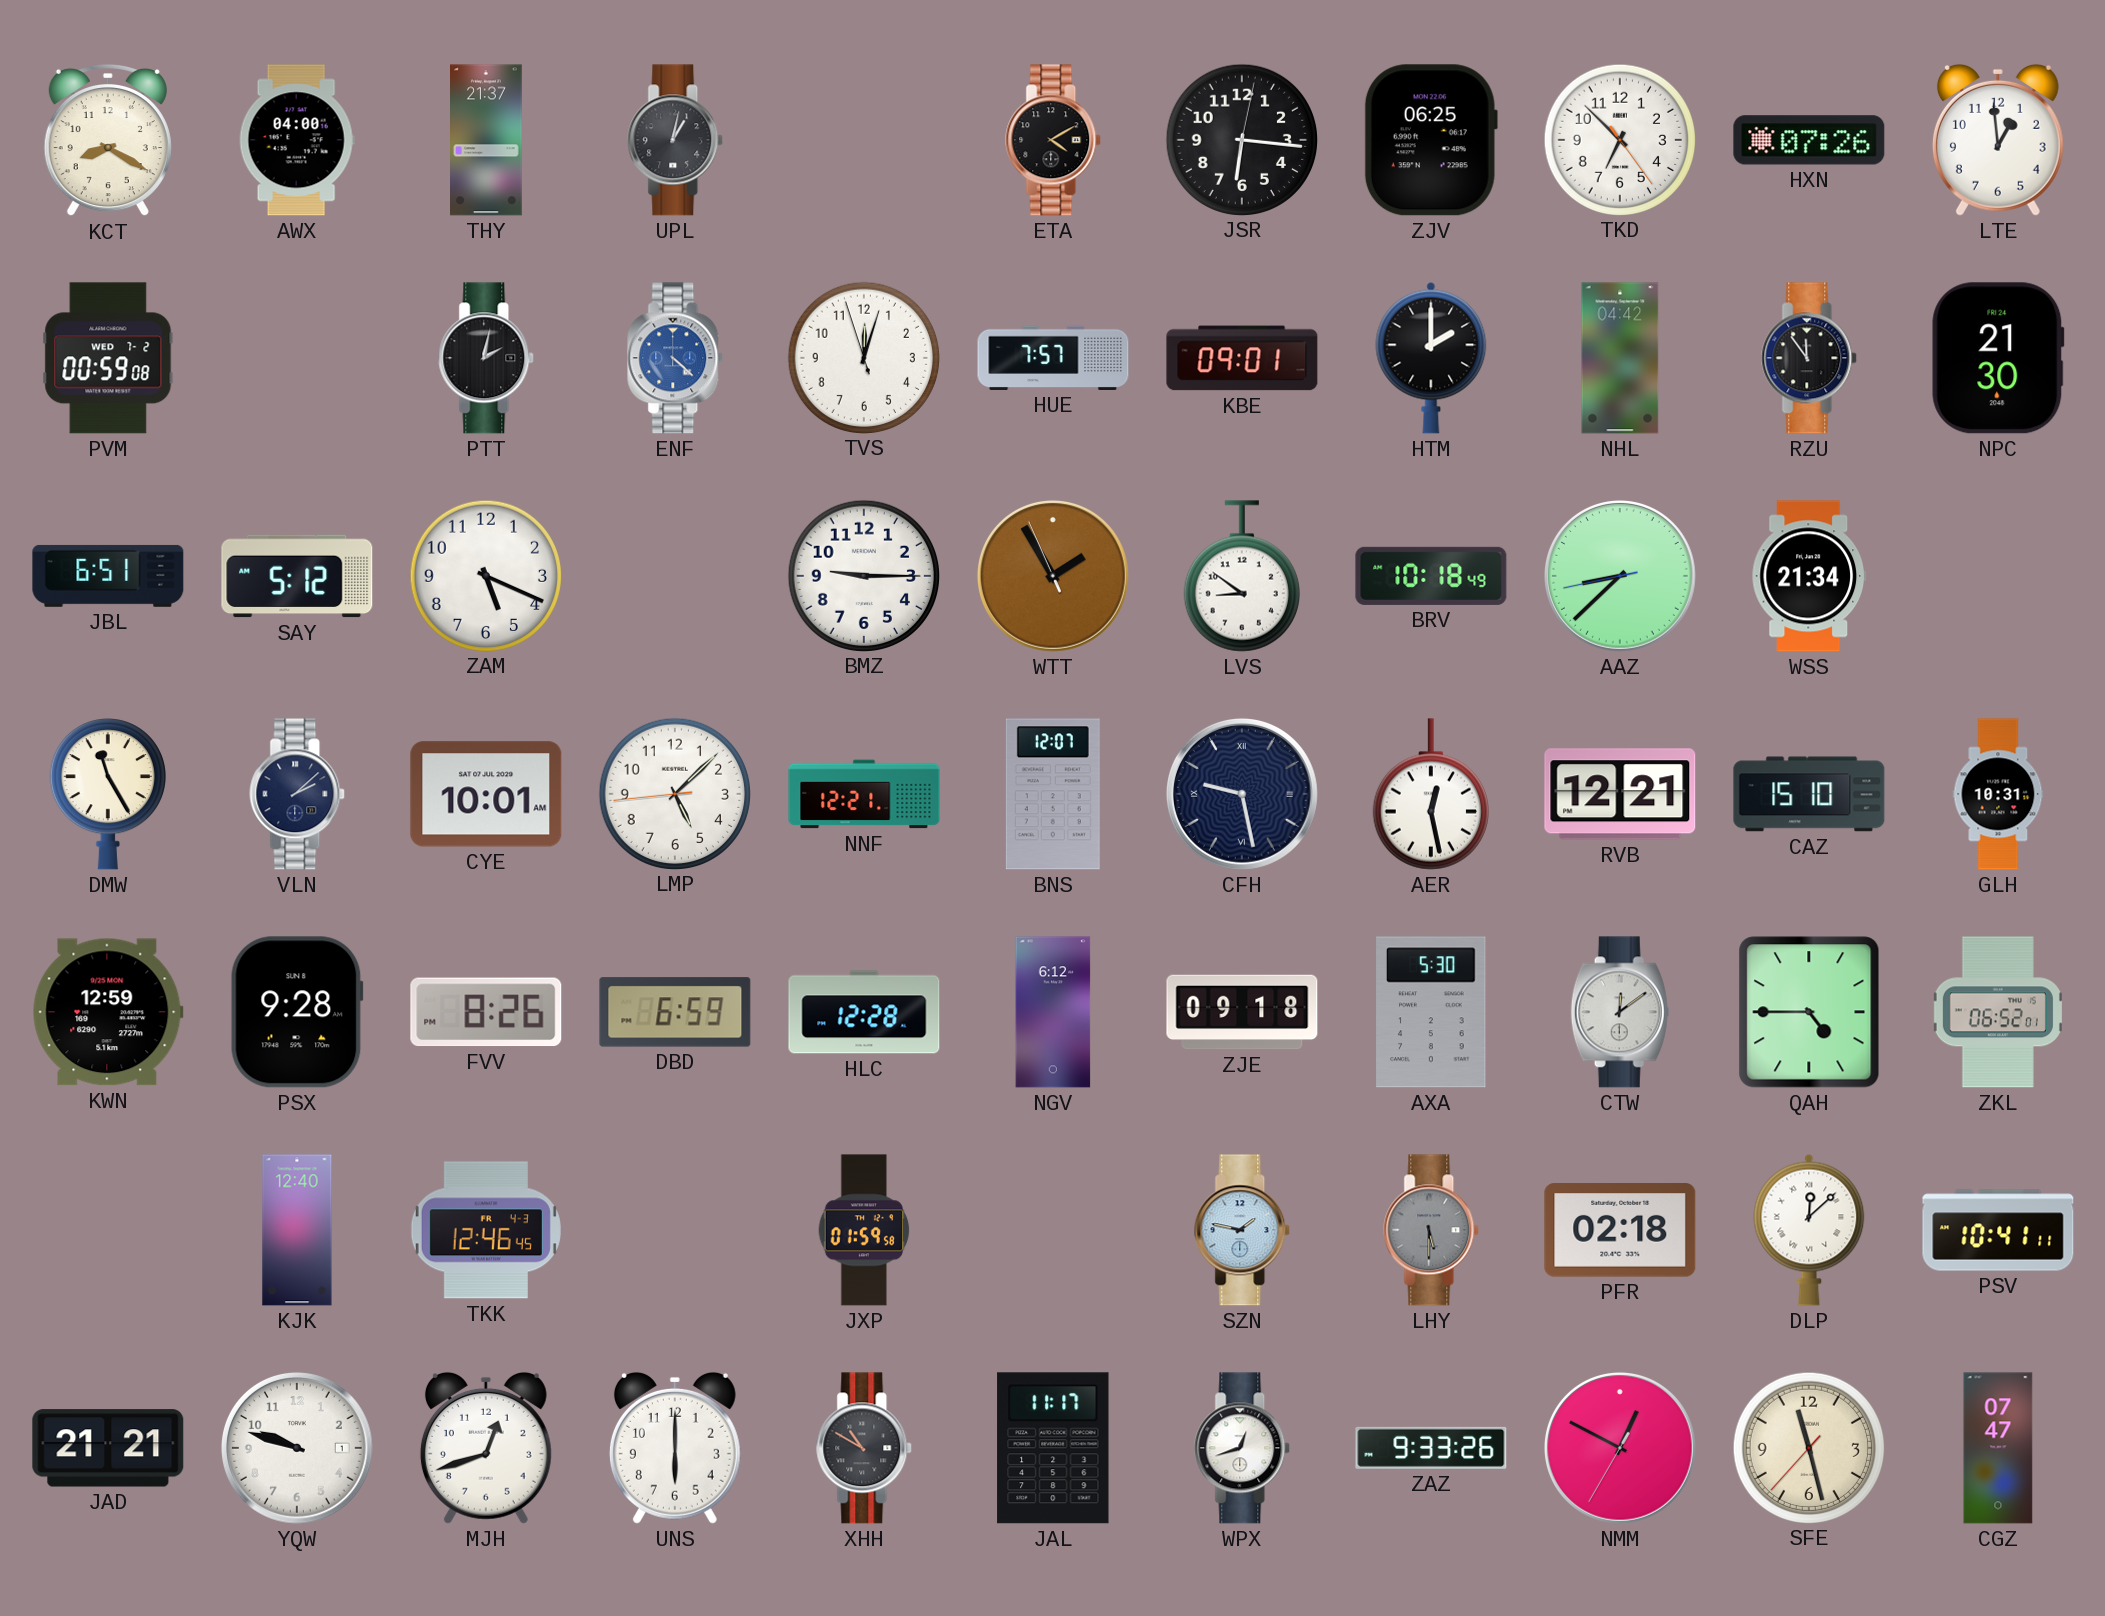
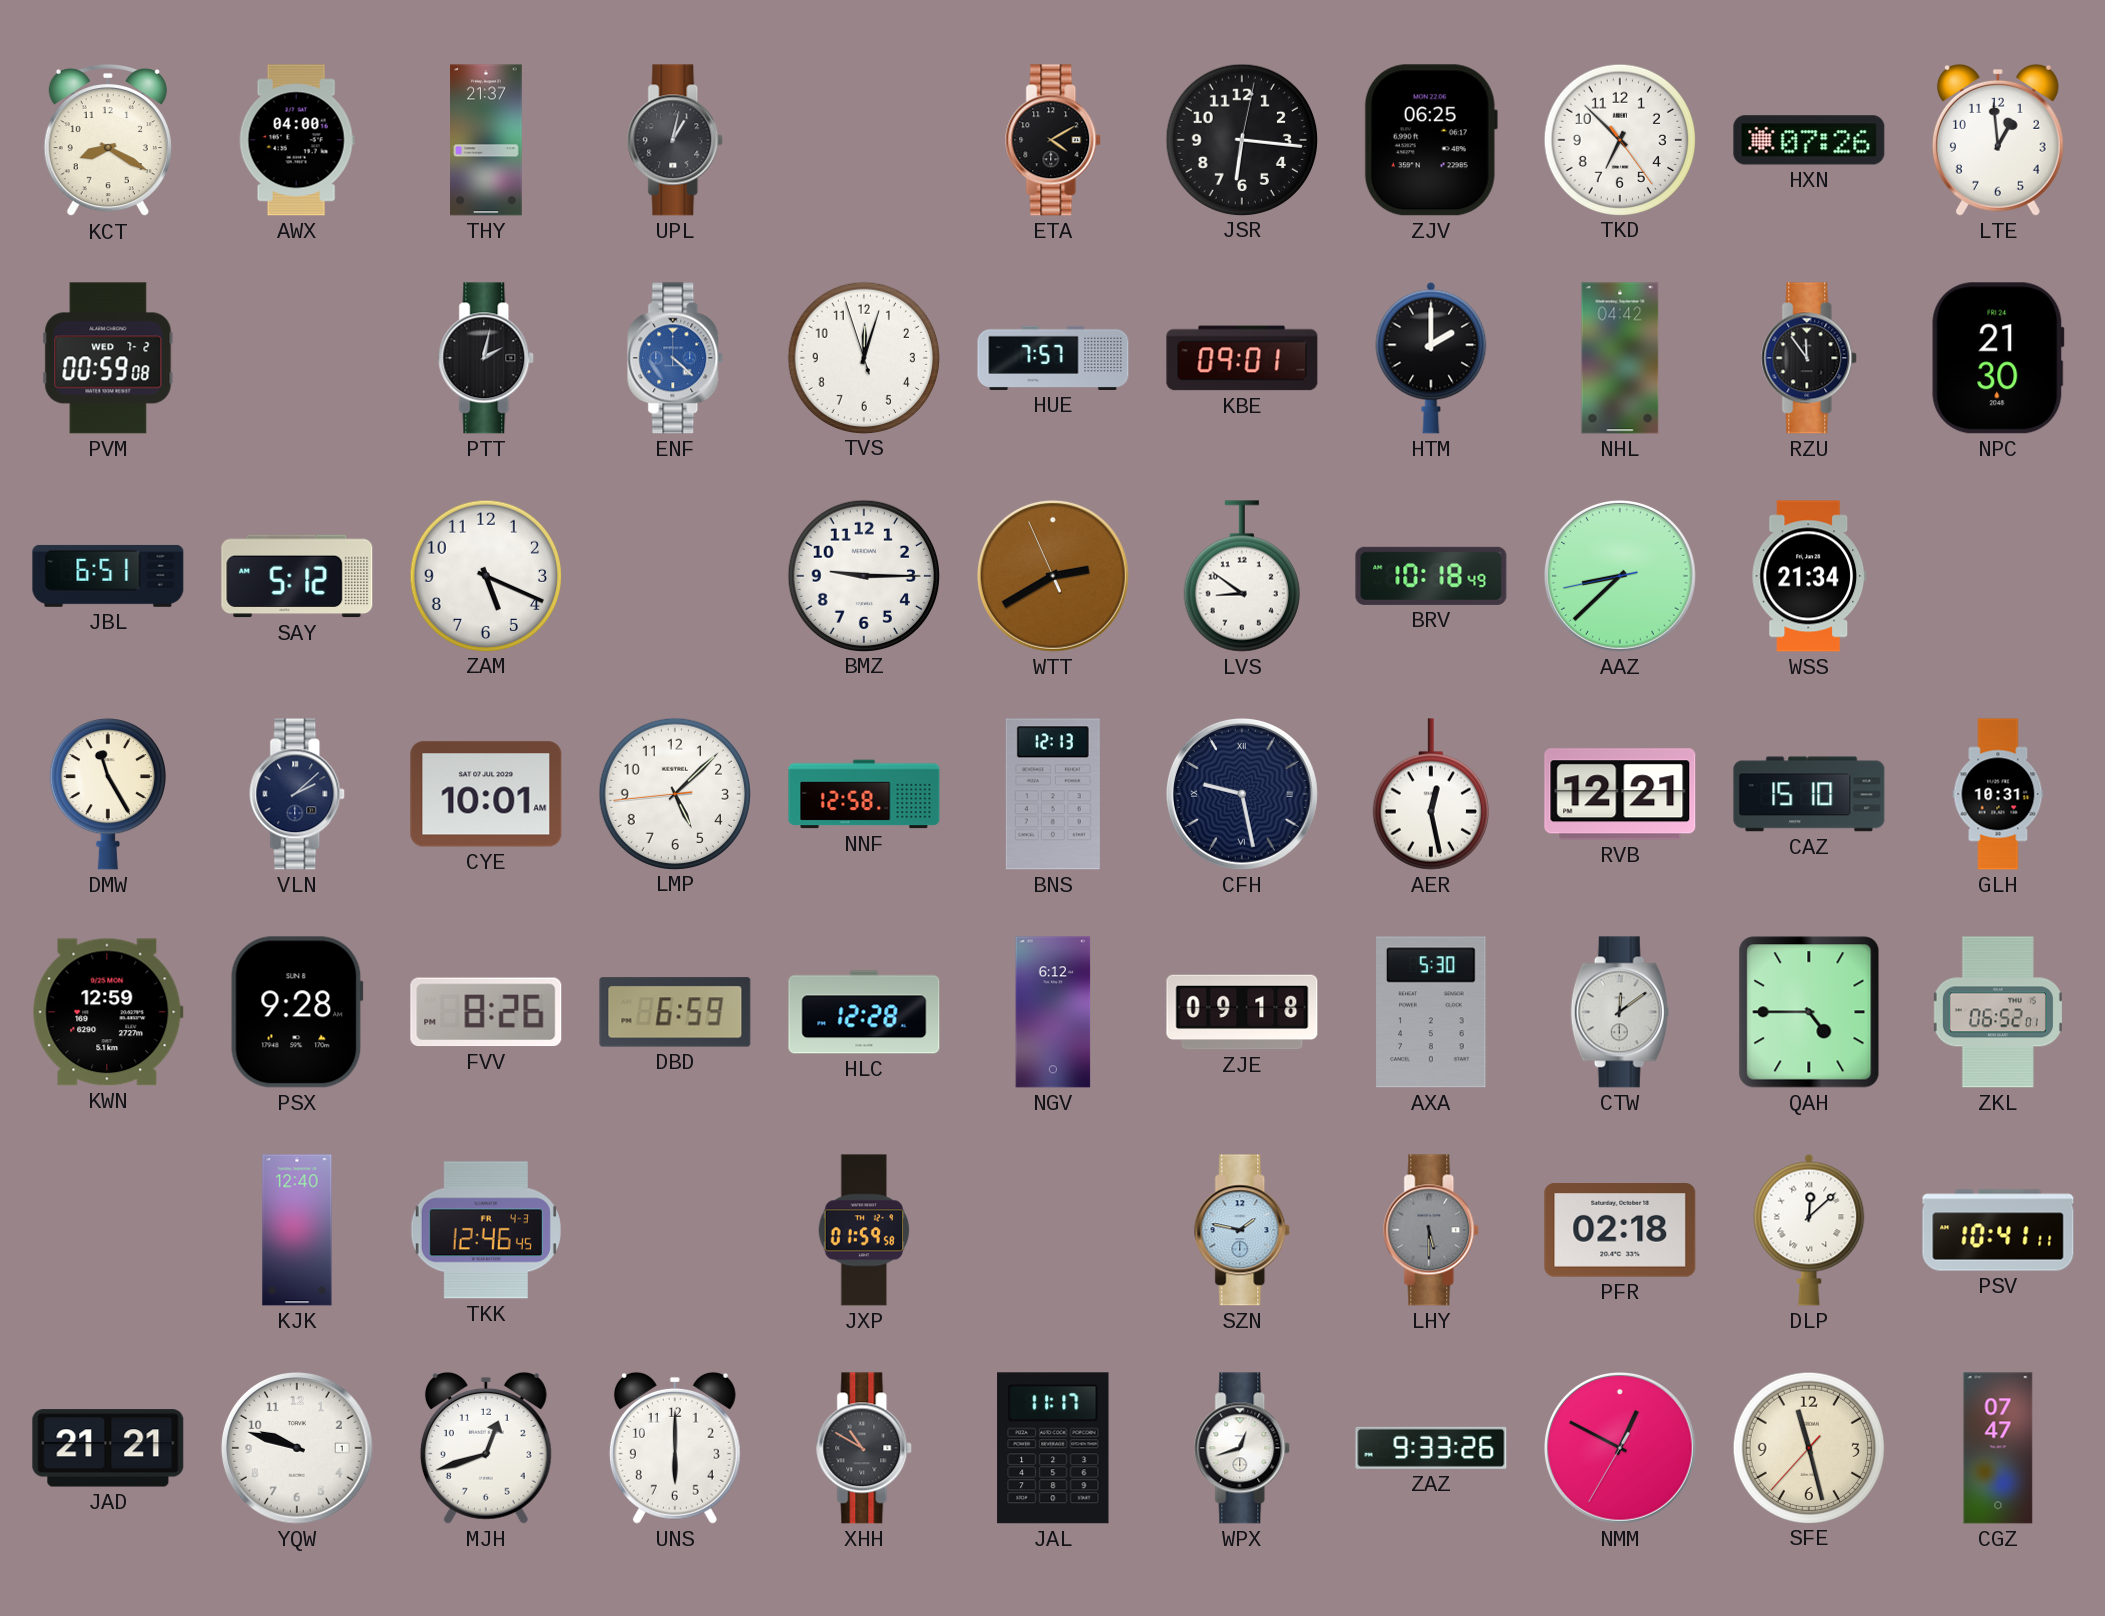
WTT: 1:54 -> 2:39 (1053, 576)
NNF: 12:21 -> 12:58 (864, 794)
BNS: 12:07 -> 12:13 (1053, 794)
